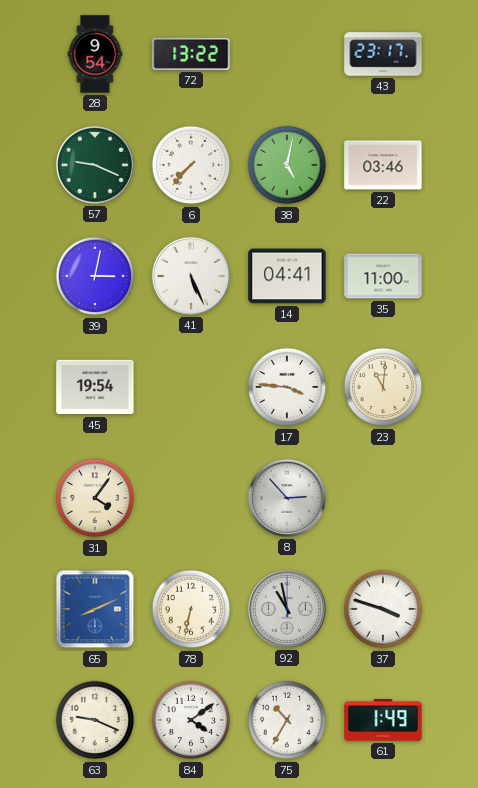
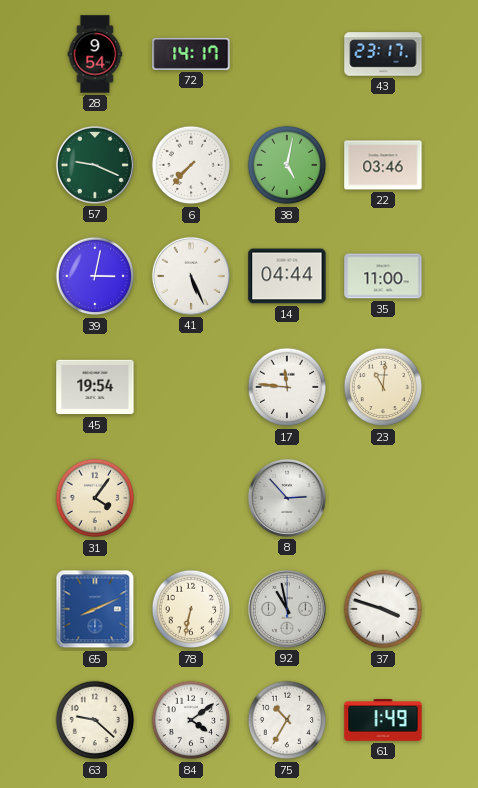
72: 13:22 -> 14:17 (191, 54)
14: 04:41 -> 04:44 (287, 276)
17: 3:46 -> 11:46 (287, 387)
63: 9:19 -> 9:22 (95, 720)
